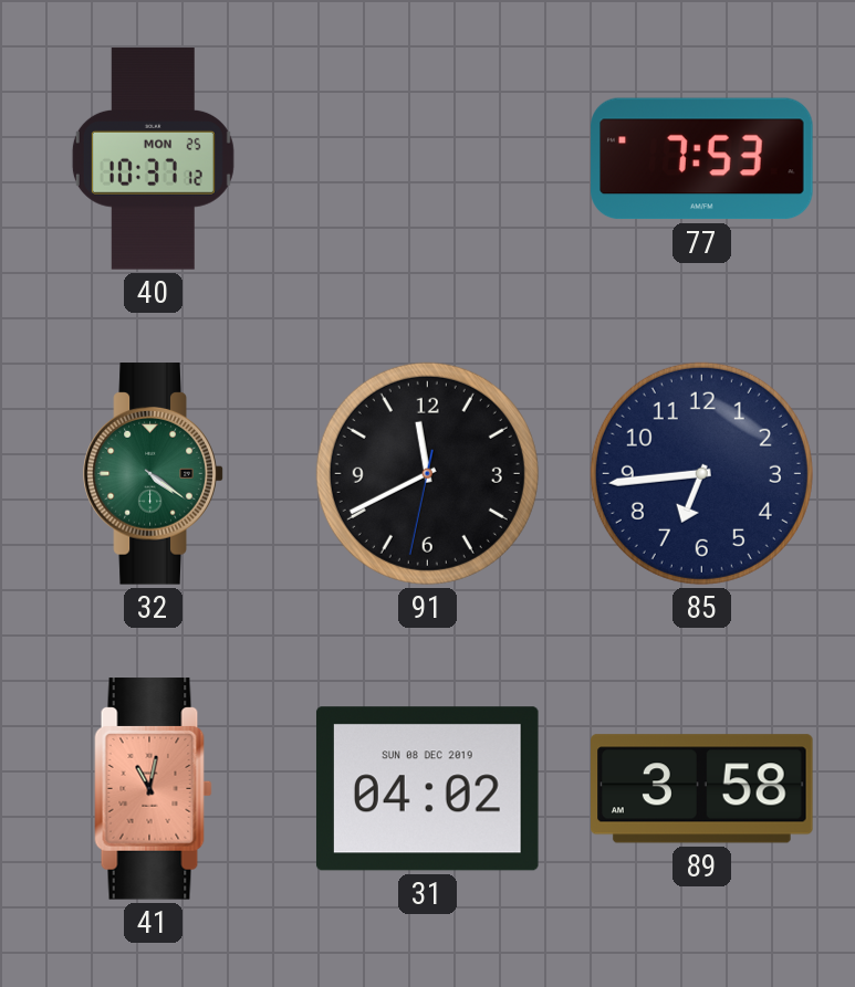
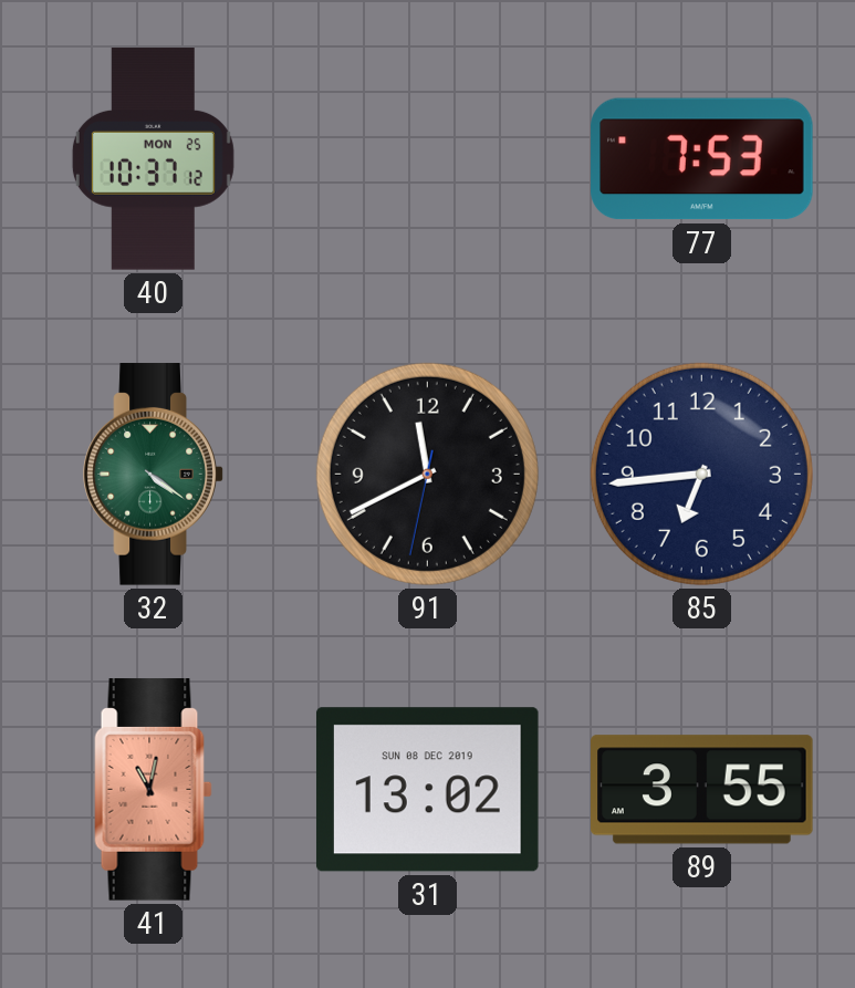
31: 04:02 -> 13:02 (427, 790)
89: 3:58 -> 3:55 (702, 790)
